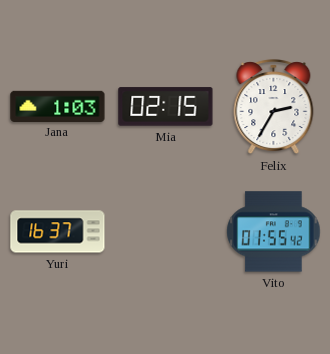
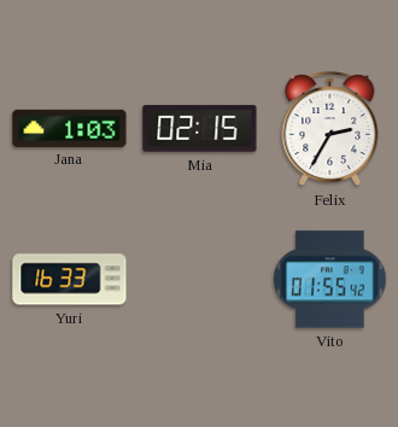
Yuri: 16:37 -> 16:33 (70, 280)
